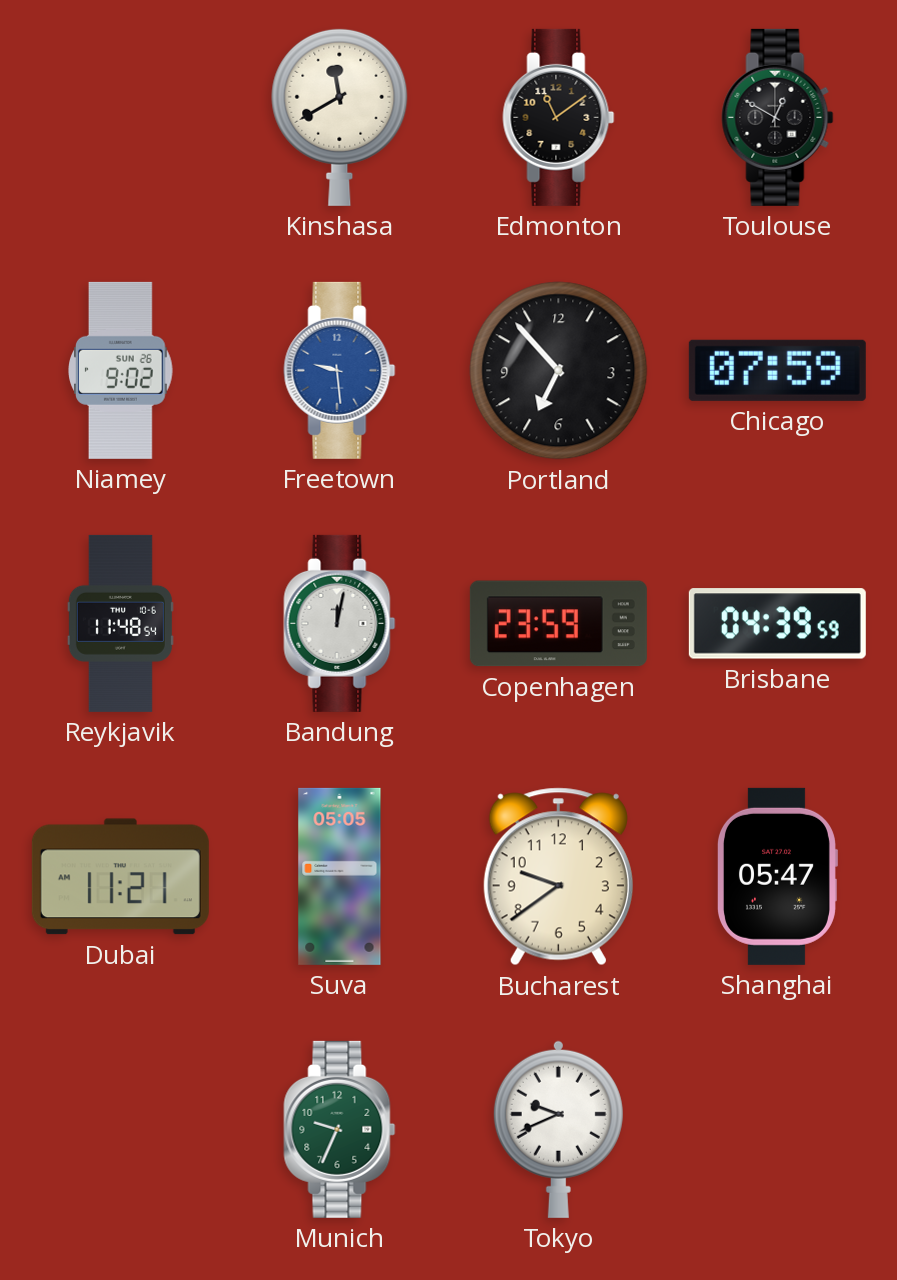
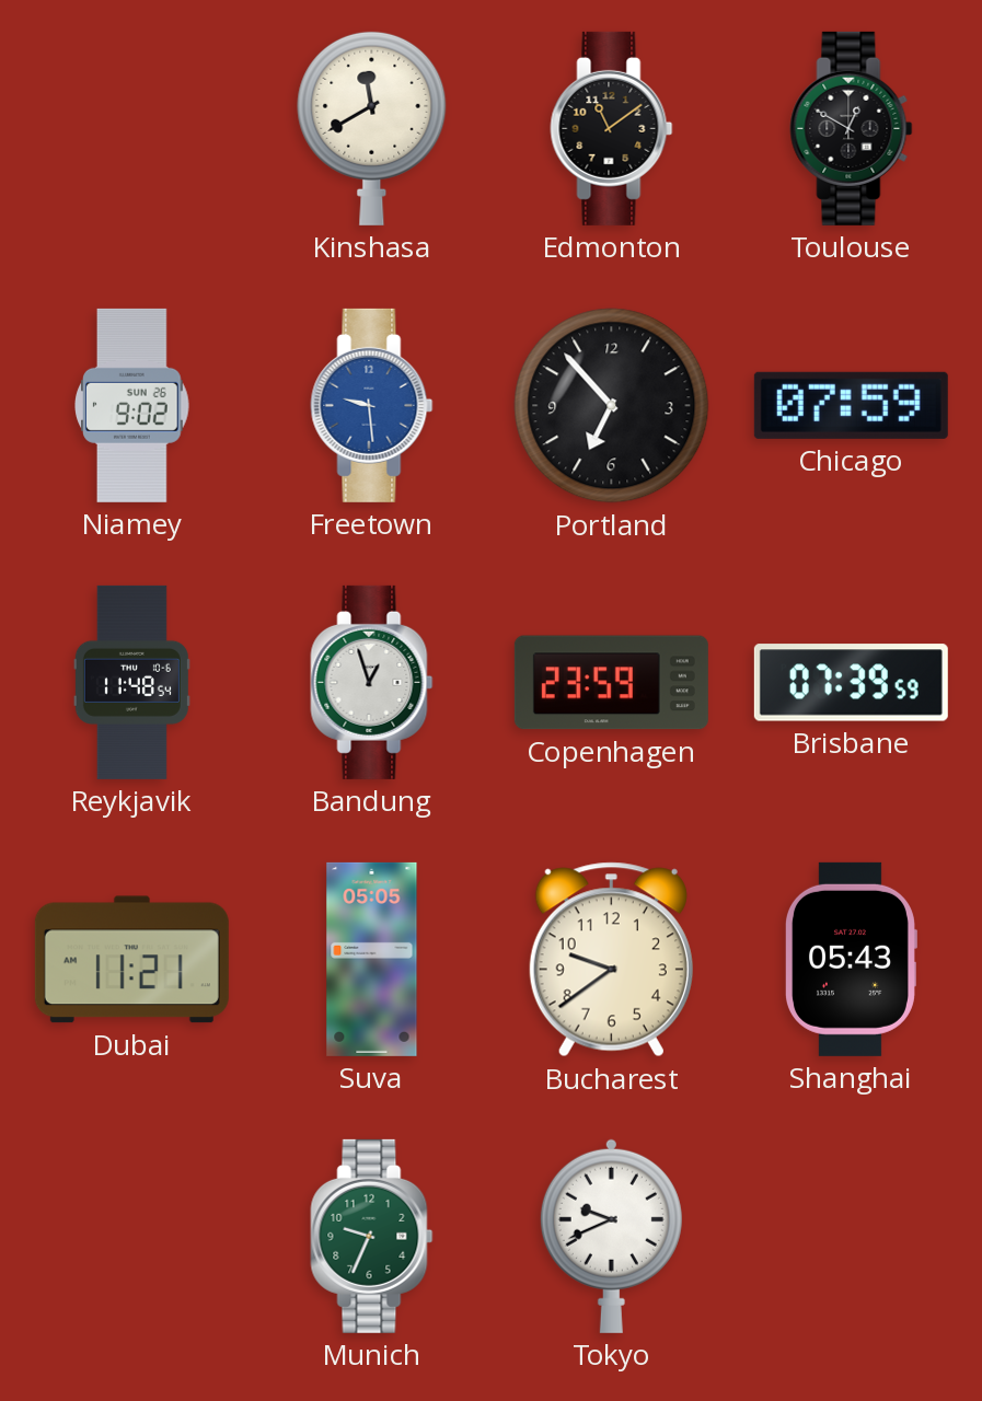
Bandung: 12:02 -> 12:57 (372, 682)
Brisbane: 04:39 -> 07:39 (851, 683)
Shanghai: 05:47 -> 05:43 (851, 959)
